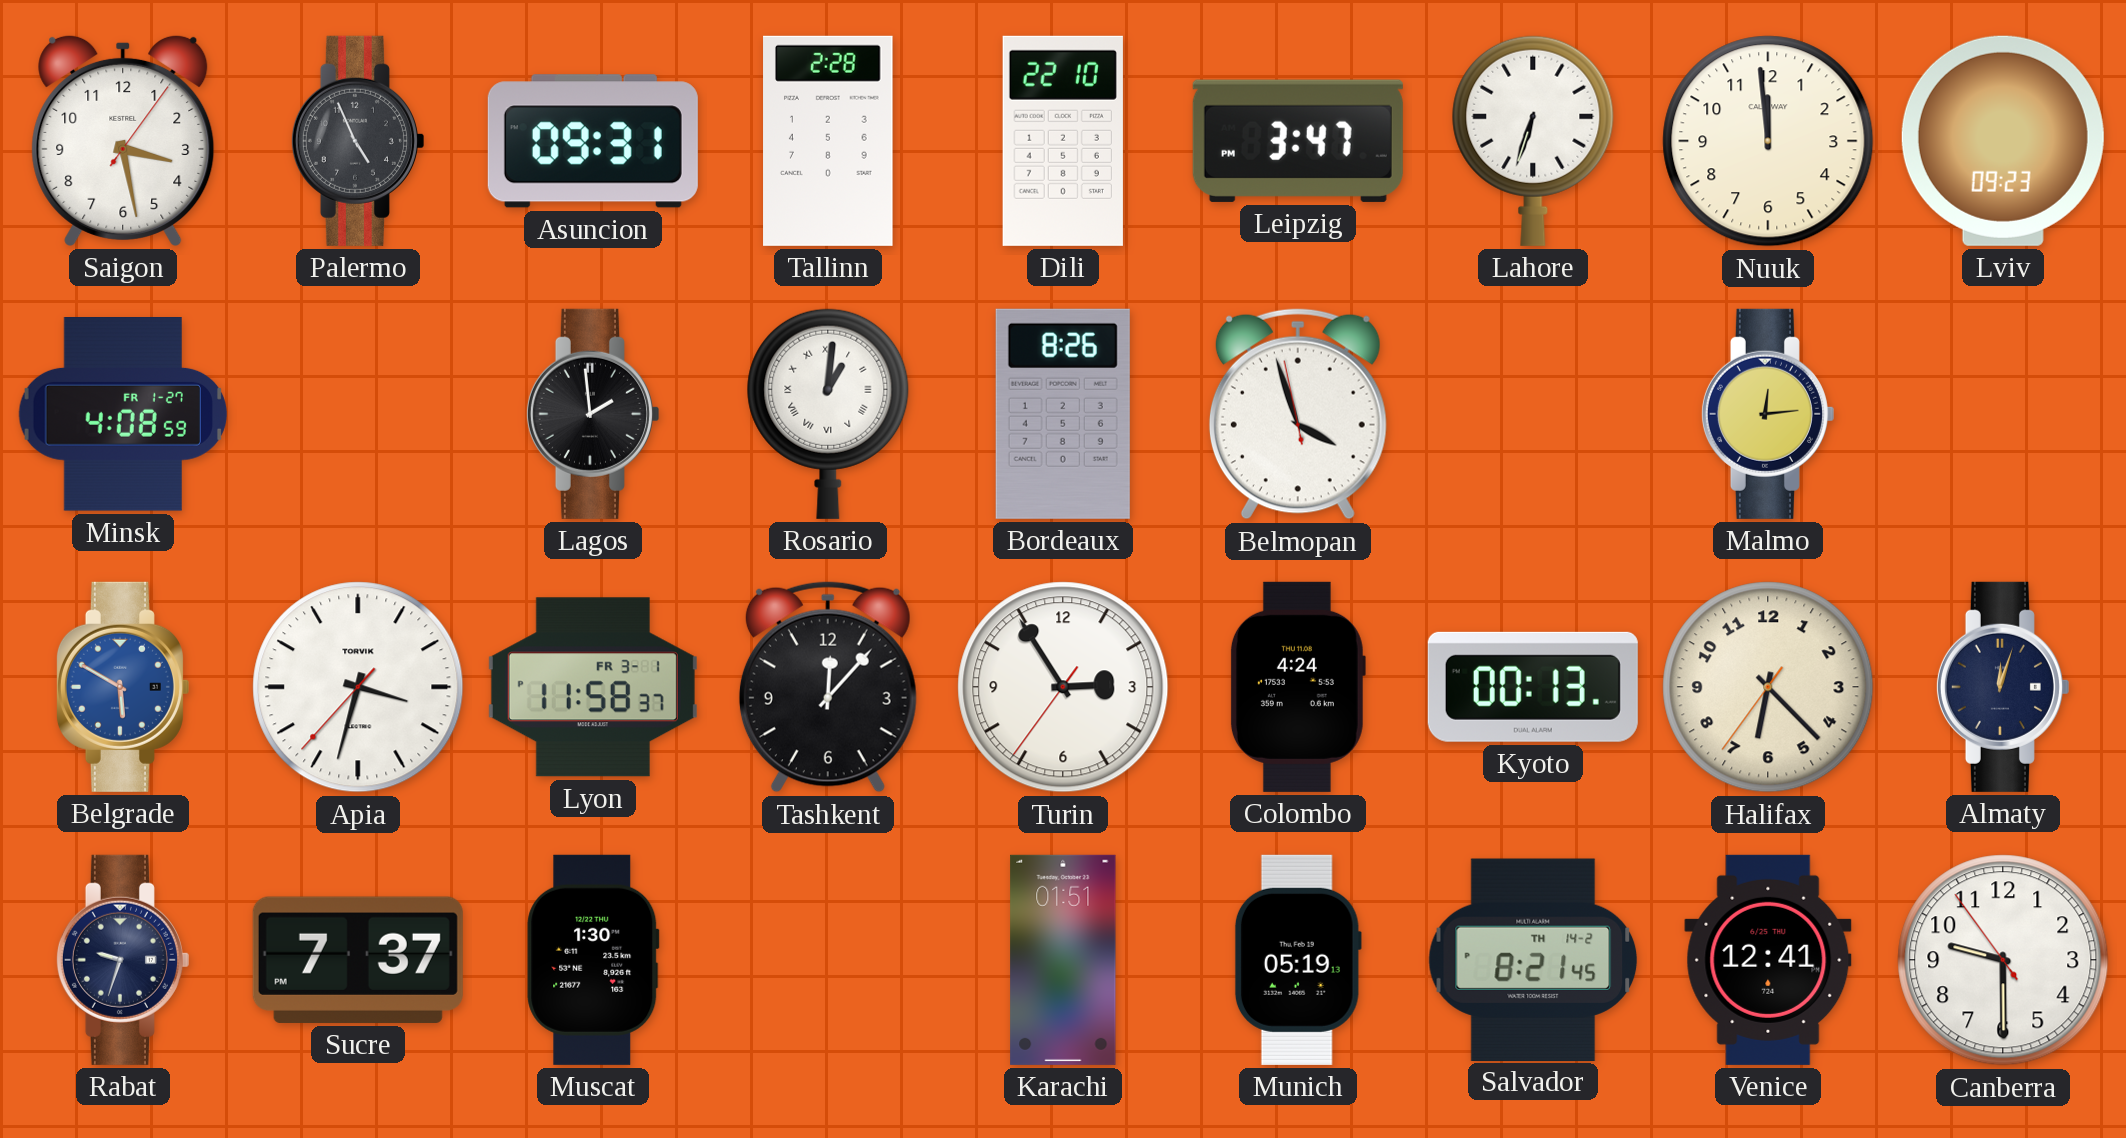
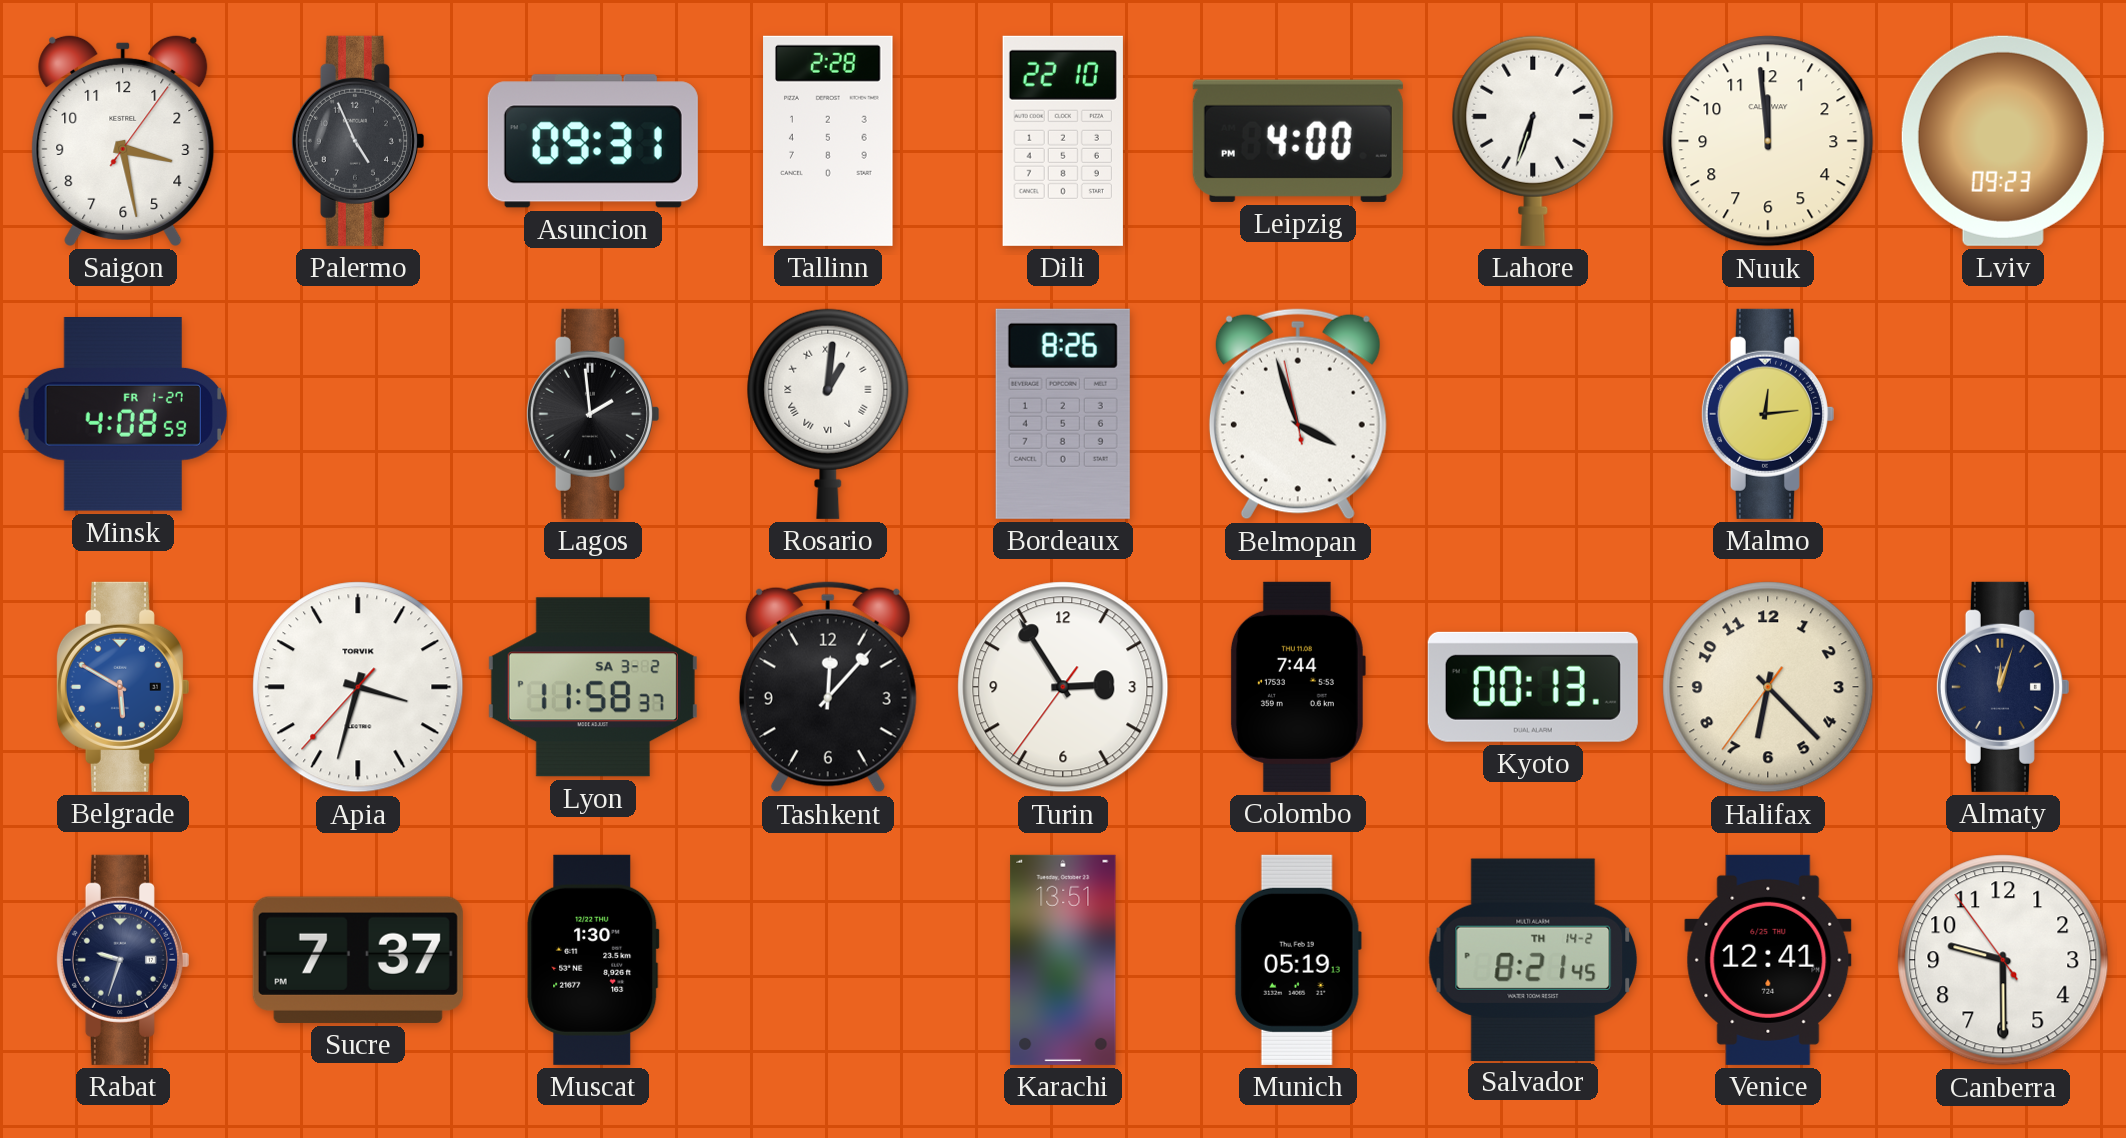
Leipzig: 3:47 -> 4:00 (1298, 141)
Lyon date: FR 3-1 -> SA 3-2 (593, 687)
Colombo: 4:24 -> 7:44 (1297, 687)
Karachi: 01:51 -> 13:51 (1063, 960)
